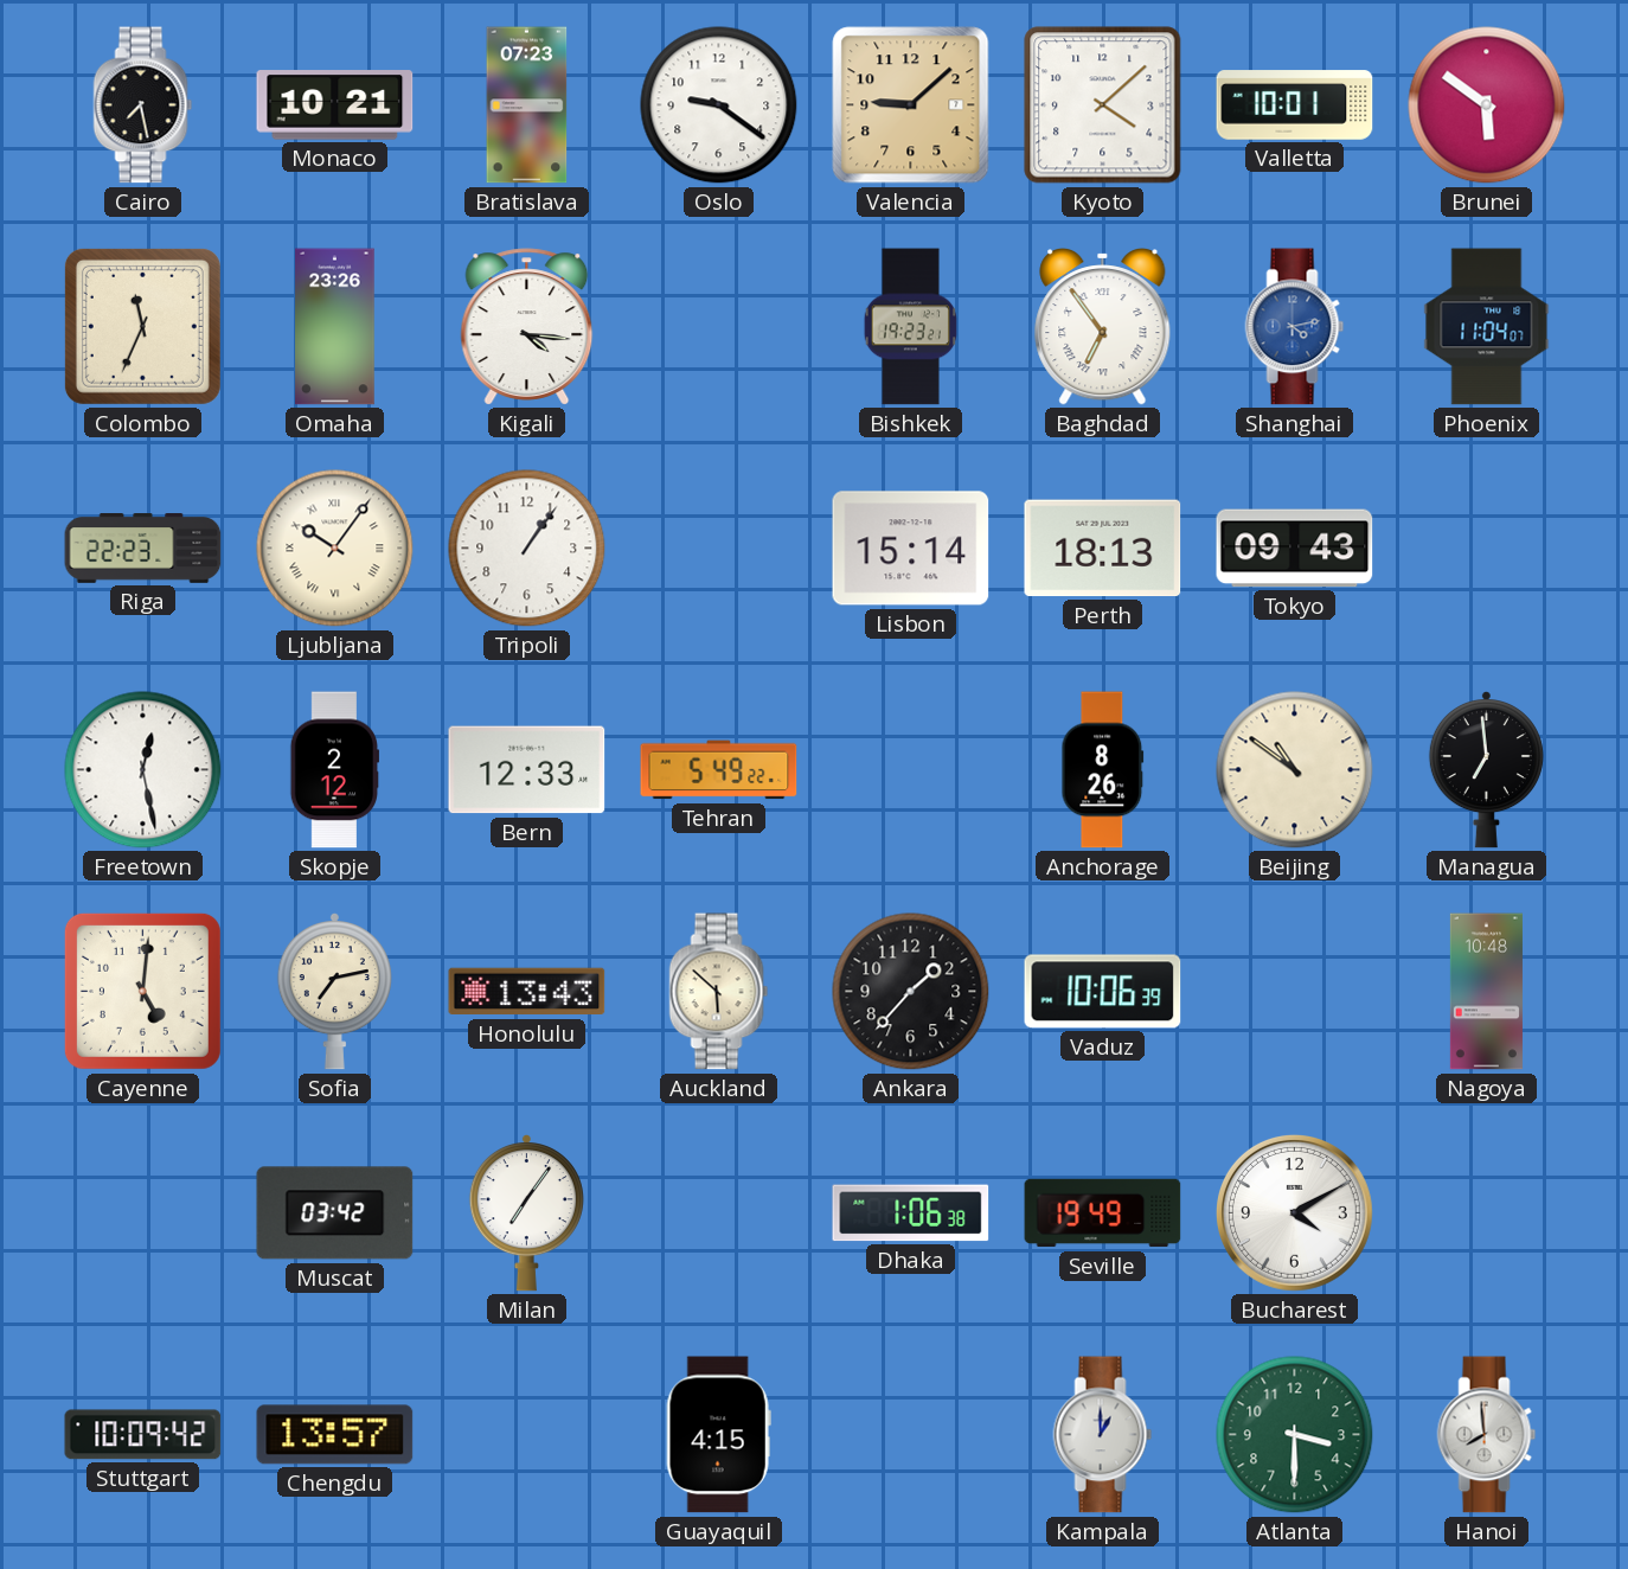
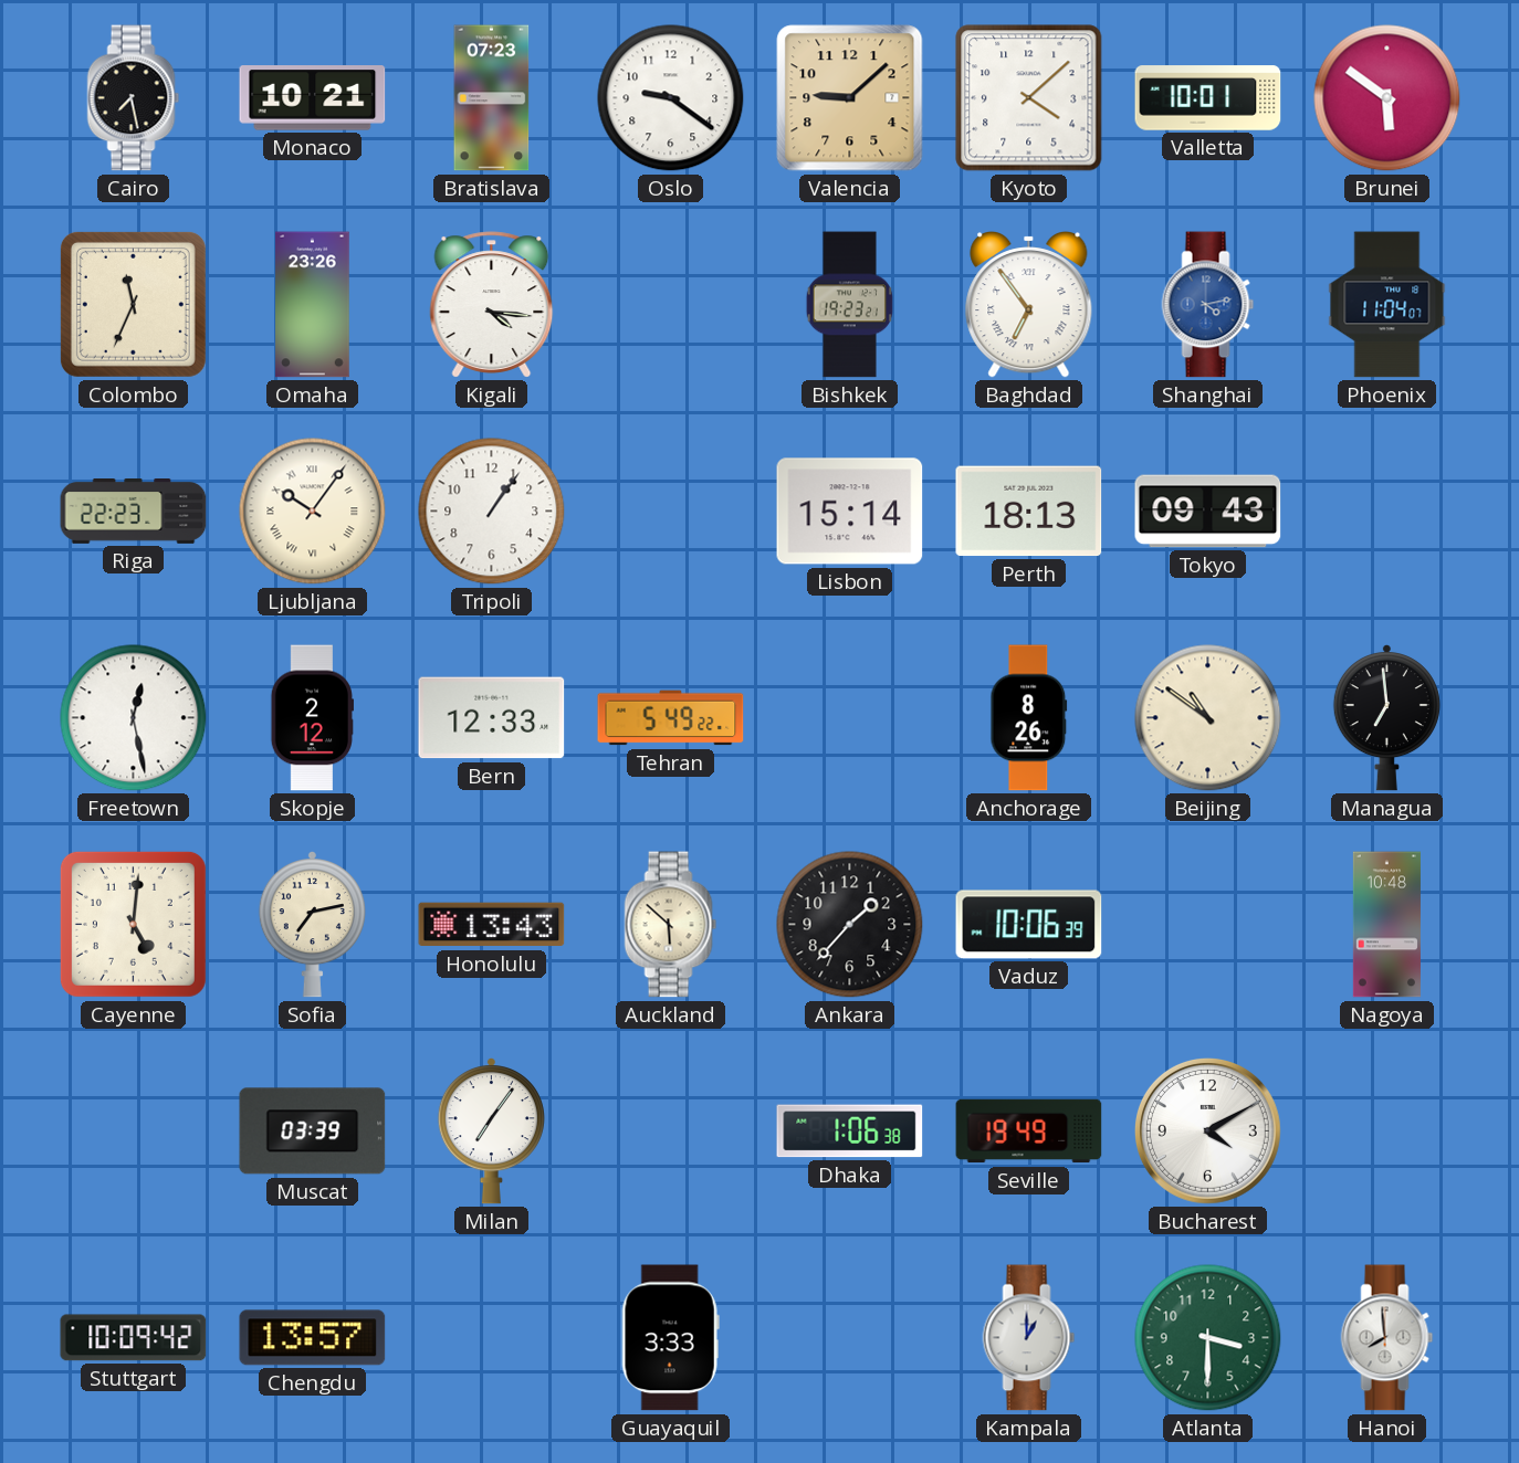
Muscat: 03:42 -> 03:39 (313, 1132)
Guayaquil: 4:15 -> 3:33 (670, 1338)
